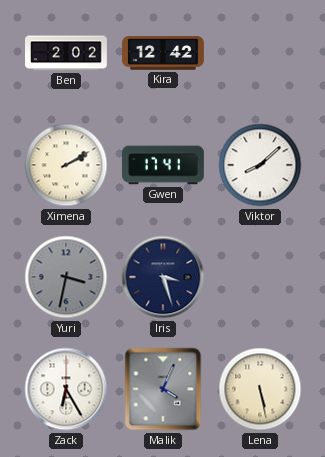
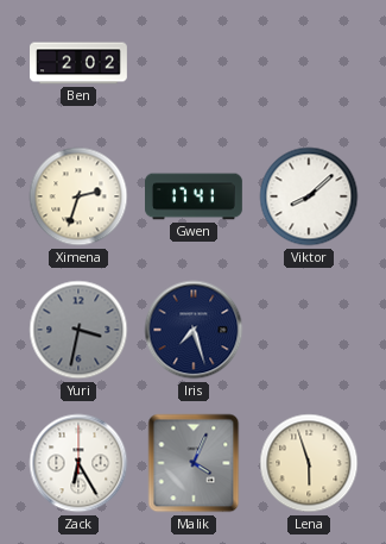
Kira: 12:42 -> none (163, 53)
Ximena: 2:10 -> 2:33 (78, 196)
Iris: 3:27 -> 7:27 (194, 330)
Lena: 5:28 -> 5:57 (309, 463)
